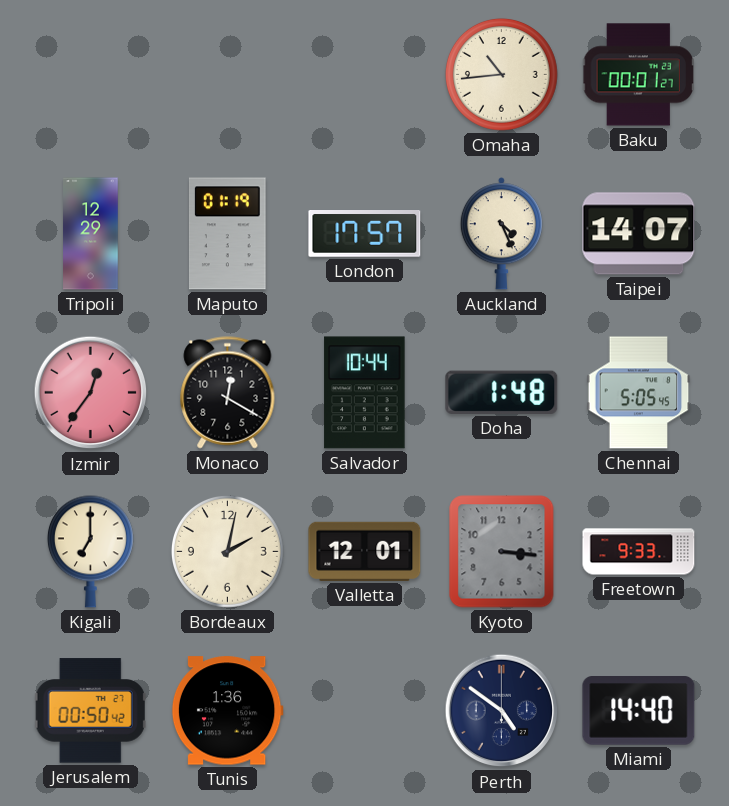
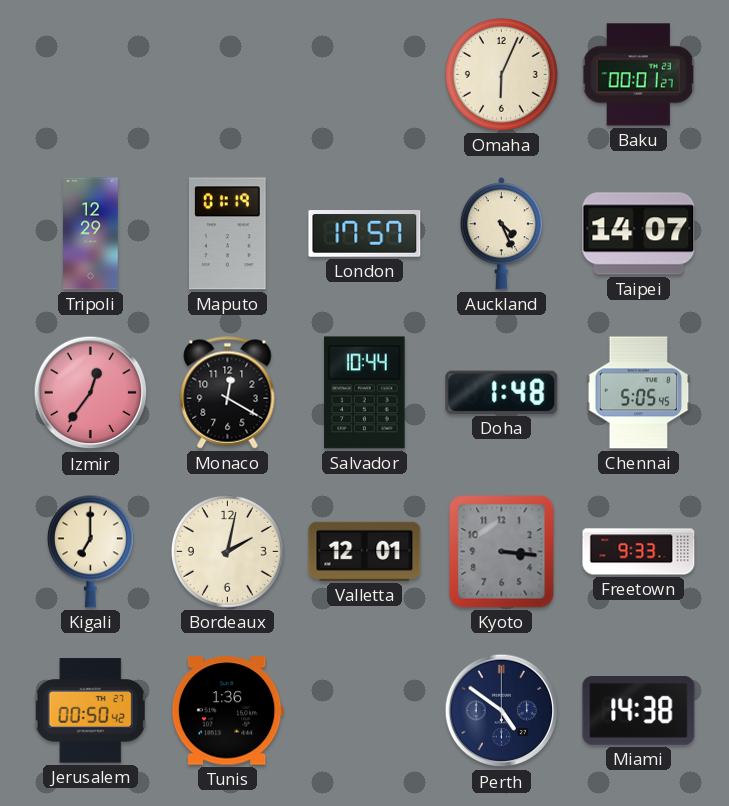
Omaha: 10:44 -> 6:04 (501, 74)
Miami: 14:40 -> 14:38 (639, 711)
